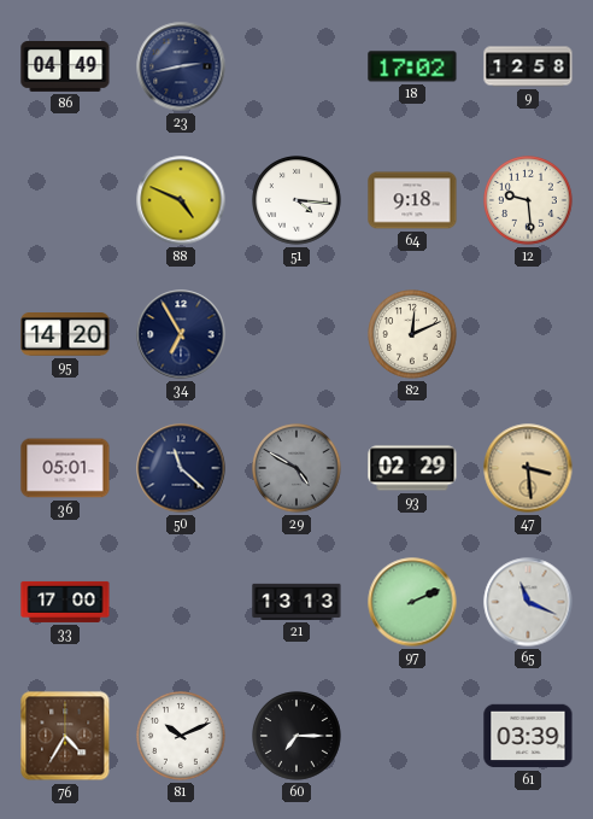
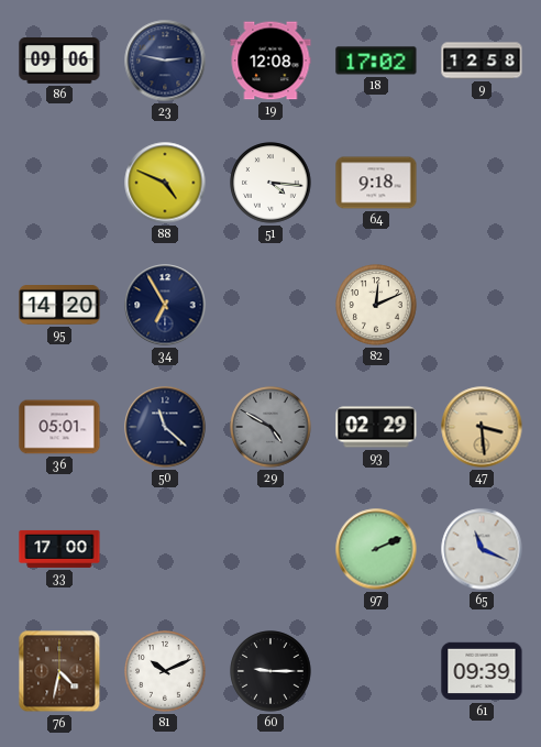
86: 04:49 -> 09:06 (59, 62)
23: 2:43 -> 2:47 (165, 61)
19: none -> 12:08 (270, 61)
12: 9:29 -> none (528, 200)
21: 13:13 -> none (296, 602)
76: 4:35 -> 4:32 (59, 671)
60: 7:15 -> 9:15 (270, 671)
61: 03:39 -> 09:39 (482, 671)
